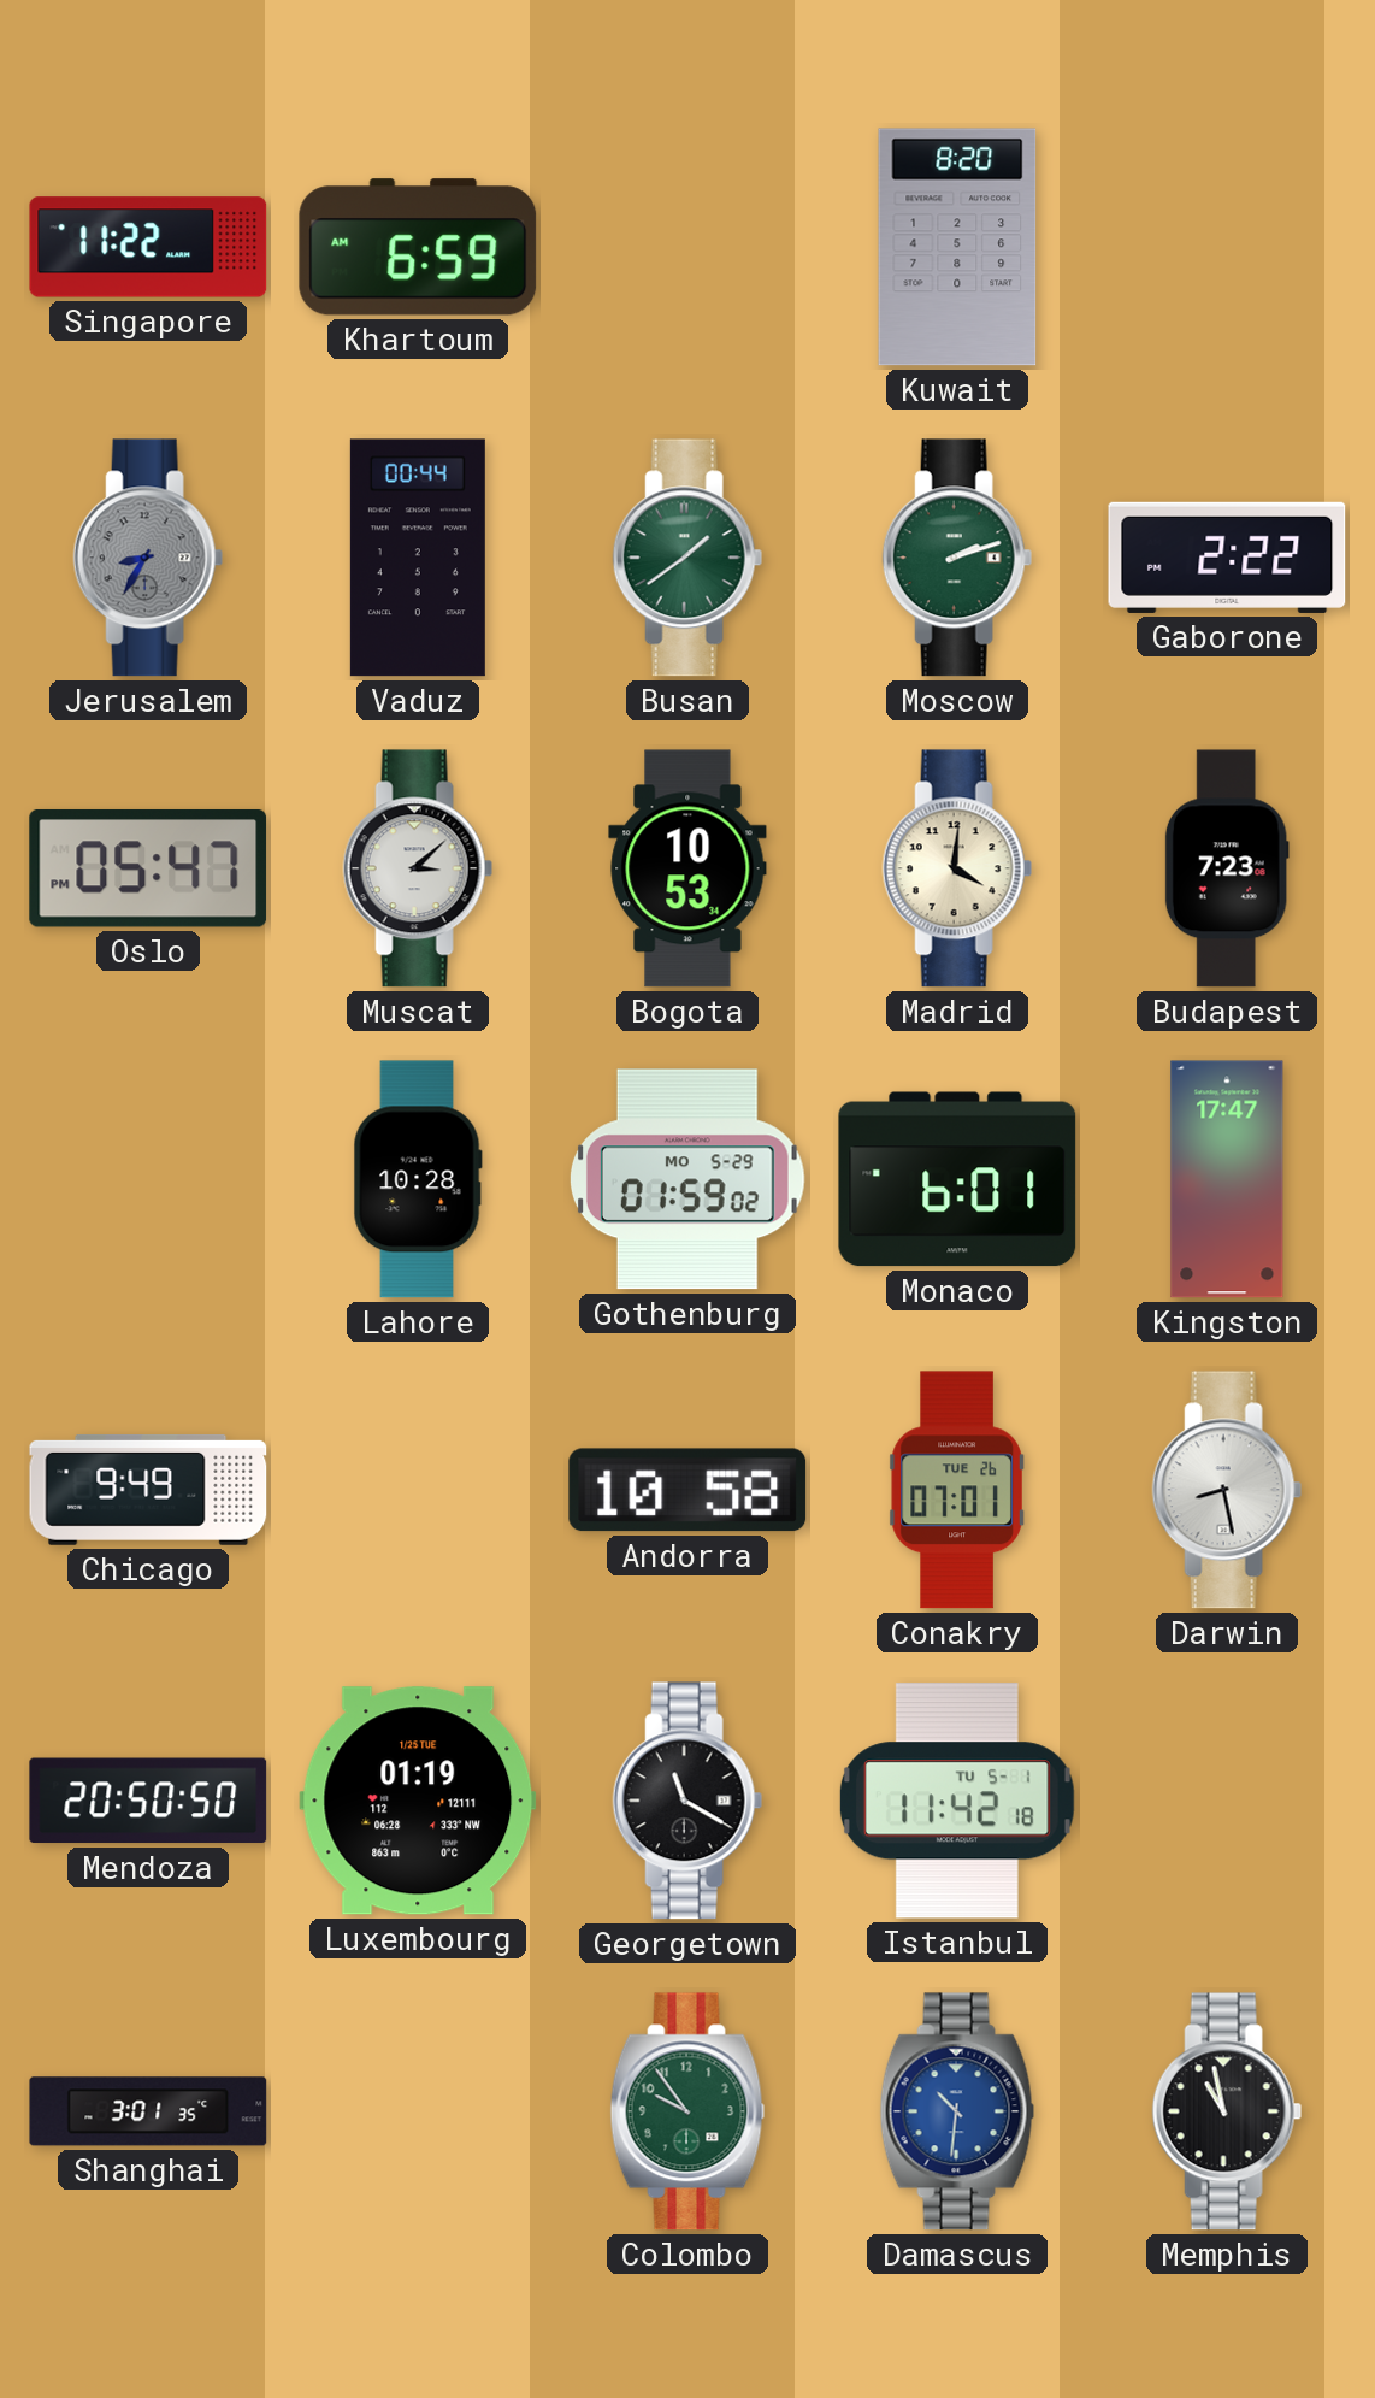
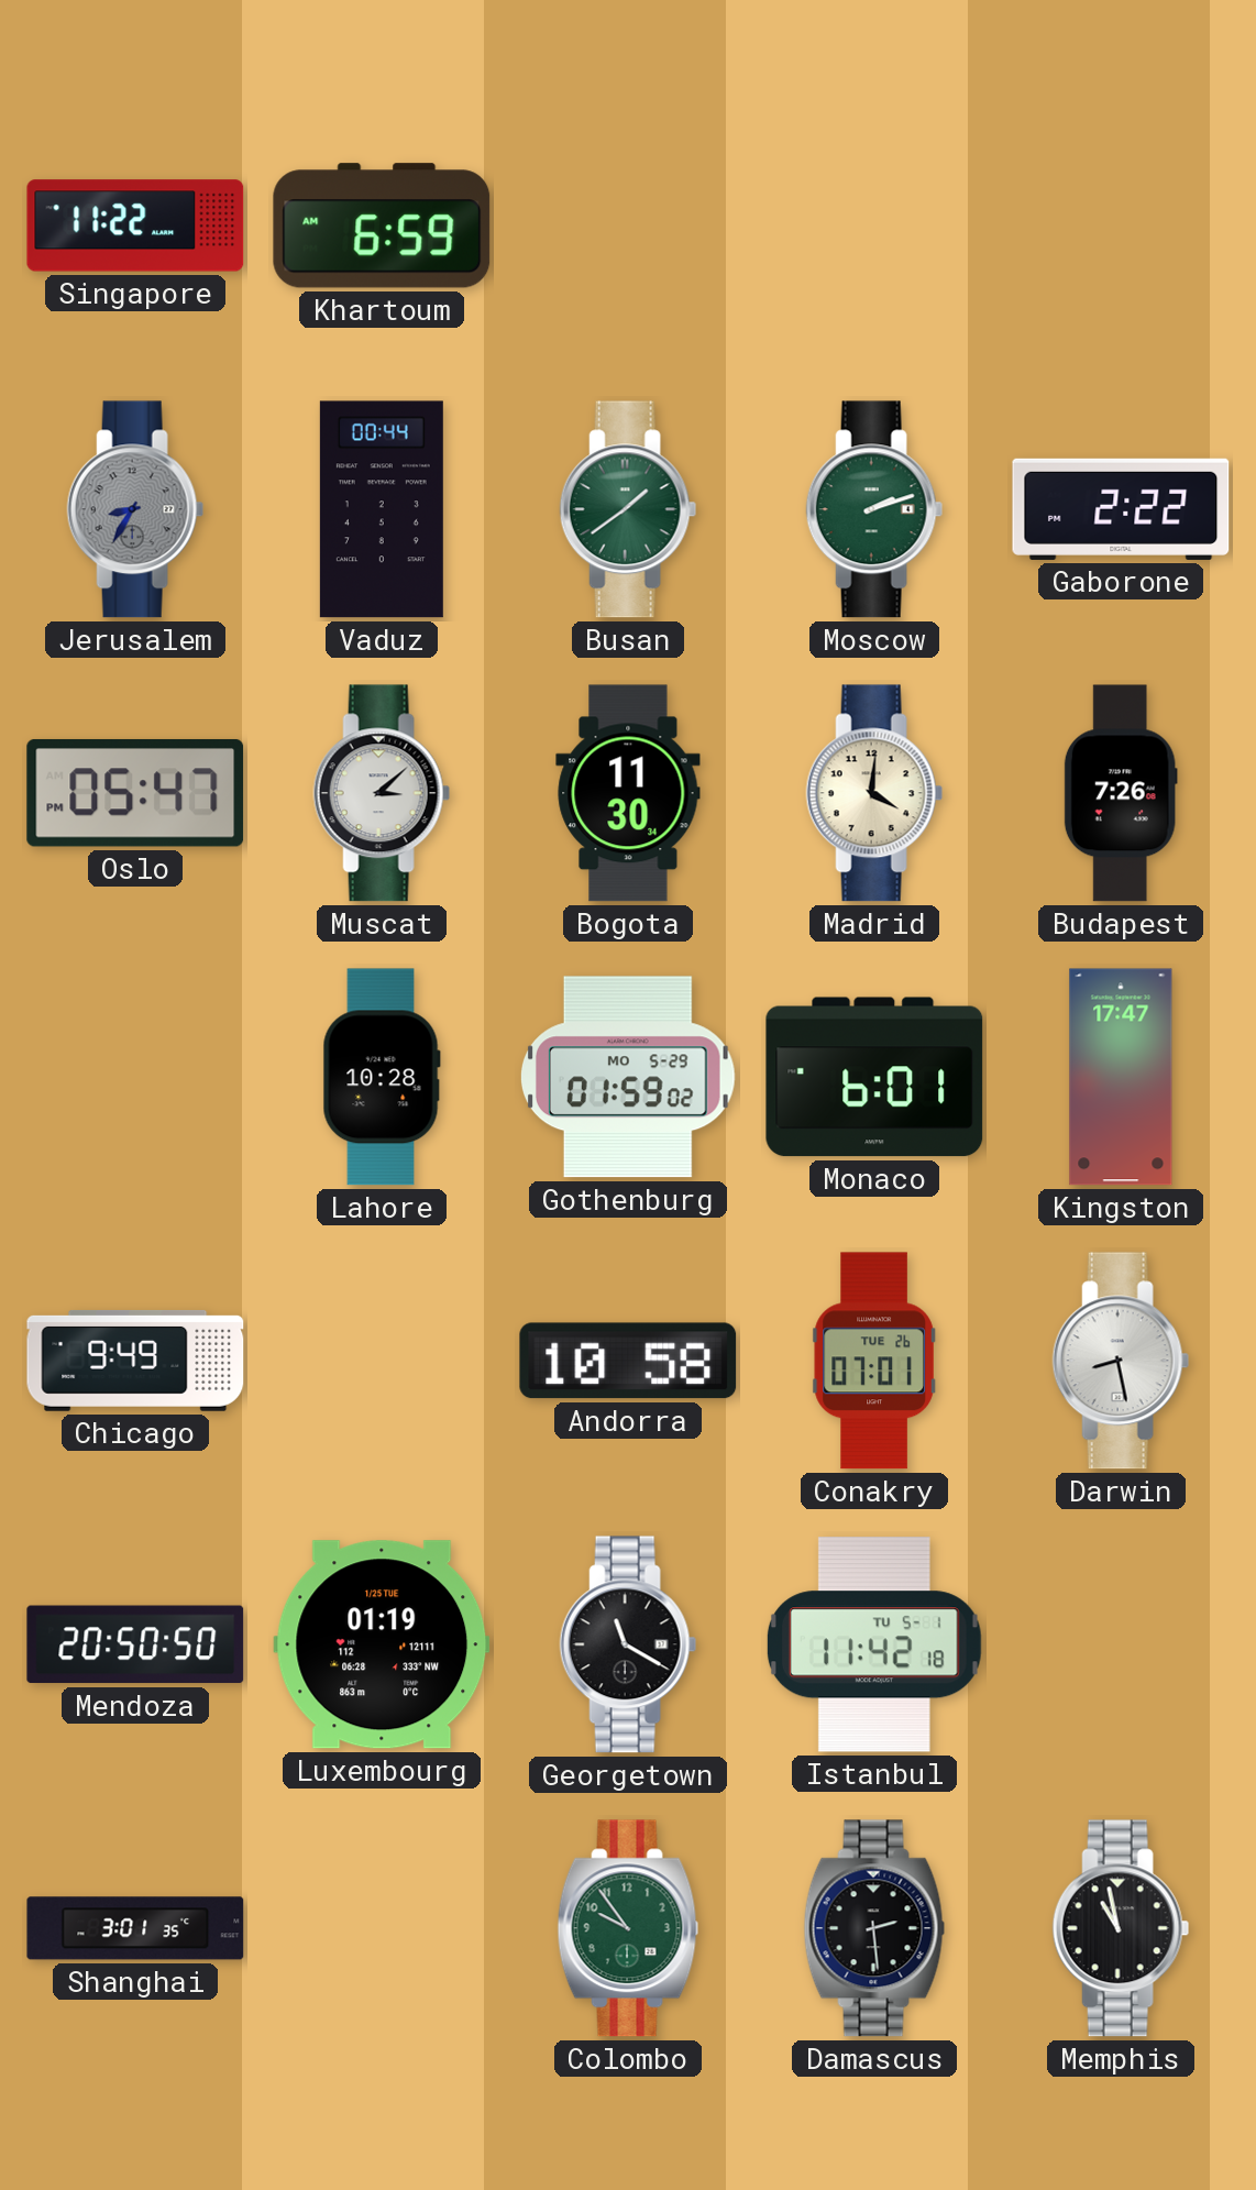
Kuwait: 8:20 -> none (957, 247)
Bogota: 10:53 -> 11:30 (628, 793)
Budapest: 7:23 -> 7:26 (1121, 793)
Damascus: 10:31 -> 2:29 (874, 1928)
Damascus dial: blue -> black (874, 1928)
